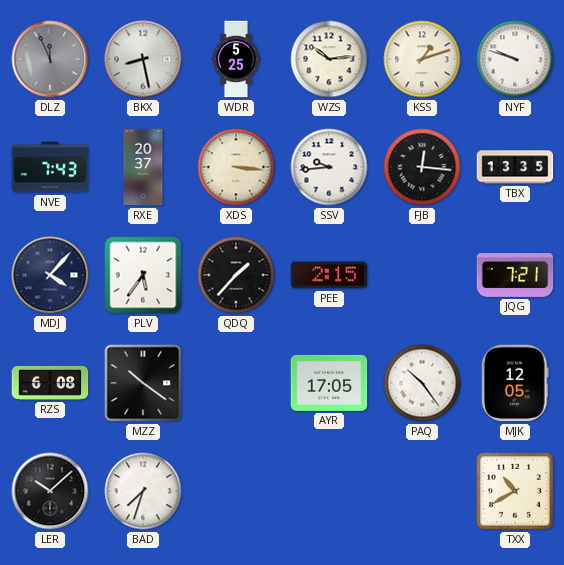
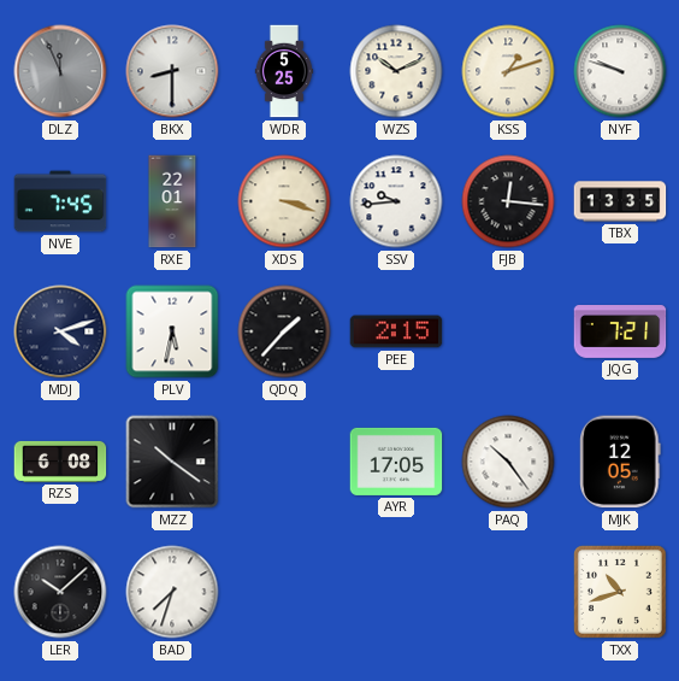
BKX: 8:28 -> 8:30 (172, 71)
WZS: 10:14 -> 10:11 (396, 71)
NVE: 7:43 -> 7:45 (60, 201)
RXE: 20:37 -> 22:01 (172, 201)
XDS: 3:16 -> 3:18 (284, 201)
MDJ: 4:07 -> 4:12 (60, 331)
PLV: 5:36 -> 5:32 (172, 331)
TXX: 10:40 -> 10:42 (620, 592)
